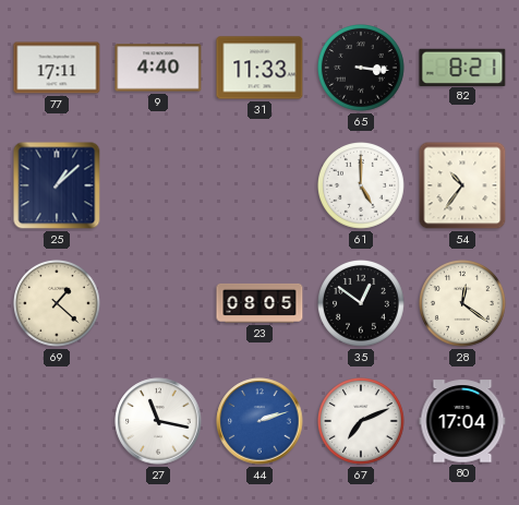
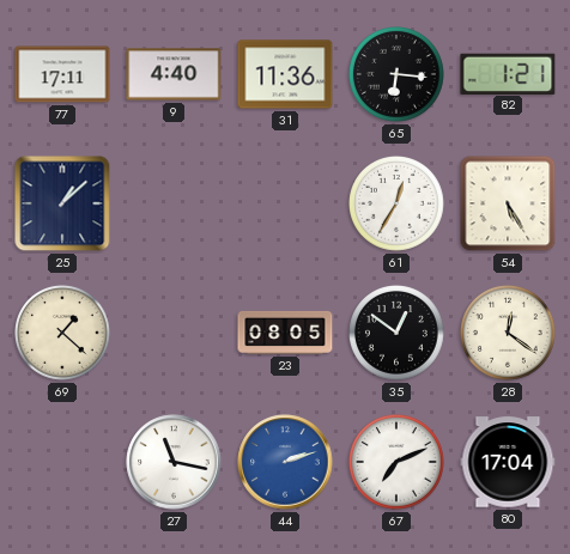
31: 11:33 -> 11:36 (285, 74)
65: 3:16 -> 6:16 (398, 75)
82: 8:21 -> 1:21 (508, 73)
61: 5:00 -> 12:35 (398, 205)
54: 10:36 -> 5:25 (508, 203)
